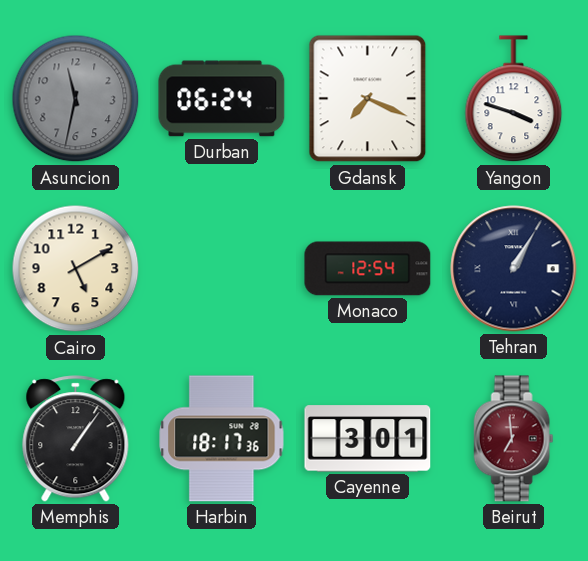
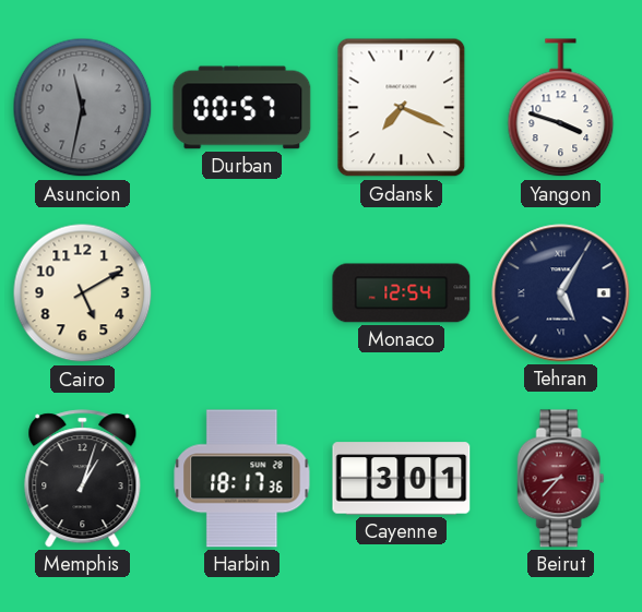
Durban: 06:24 -> 00:57 (242, 108)
Tehran: 1:05 -> 5:05 (561, 293)
Memphis: 1:06 -> 1:03 (83, 479)
Beirut: 6:59 -> 8:37 (561, 479)
